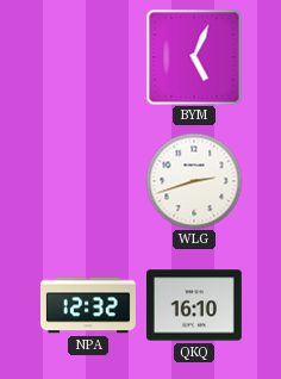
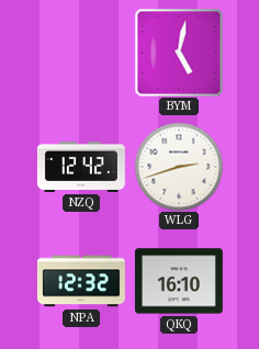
BYM: 5:04 -> 5:02 (179, 53)
NZQ: none -> 12:42 (81, 167)
